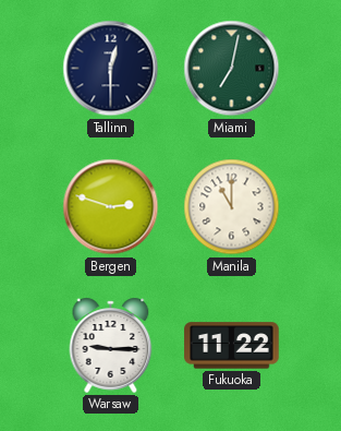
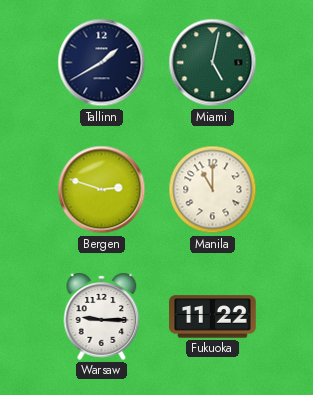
Tallinn: 12:30 -> 1:40 (102, 63)
Miami: 7:02 -> 5:02 (213, 63)
